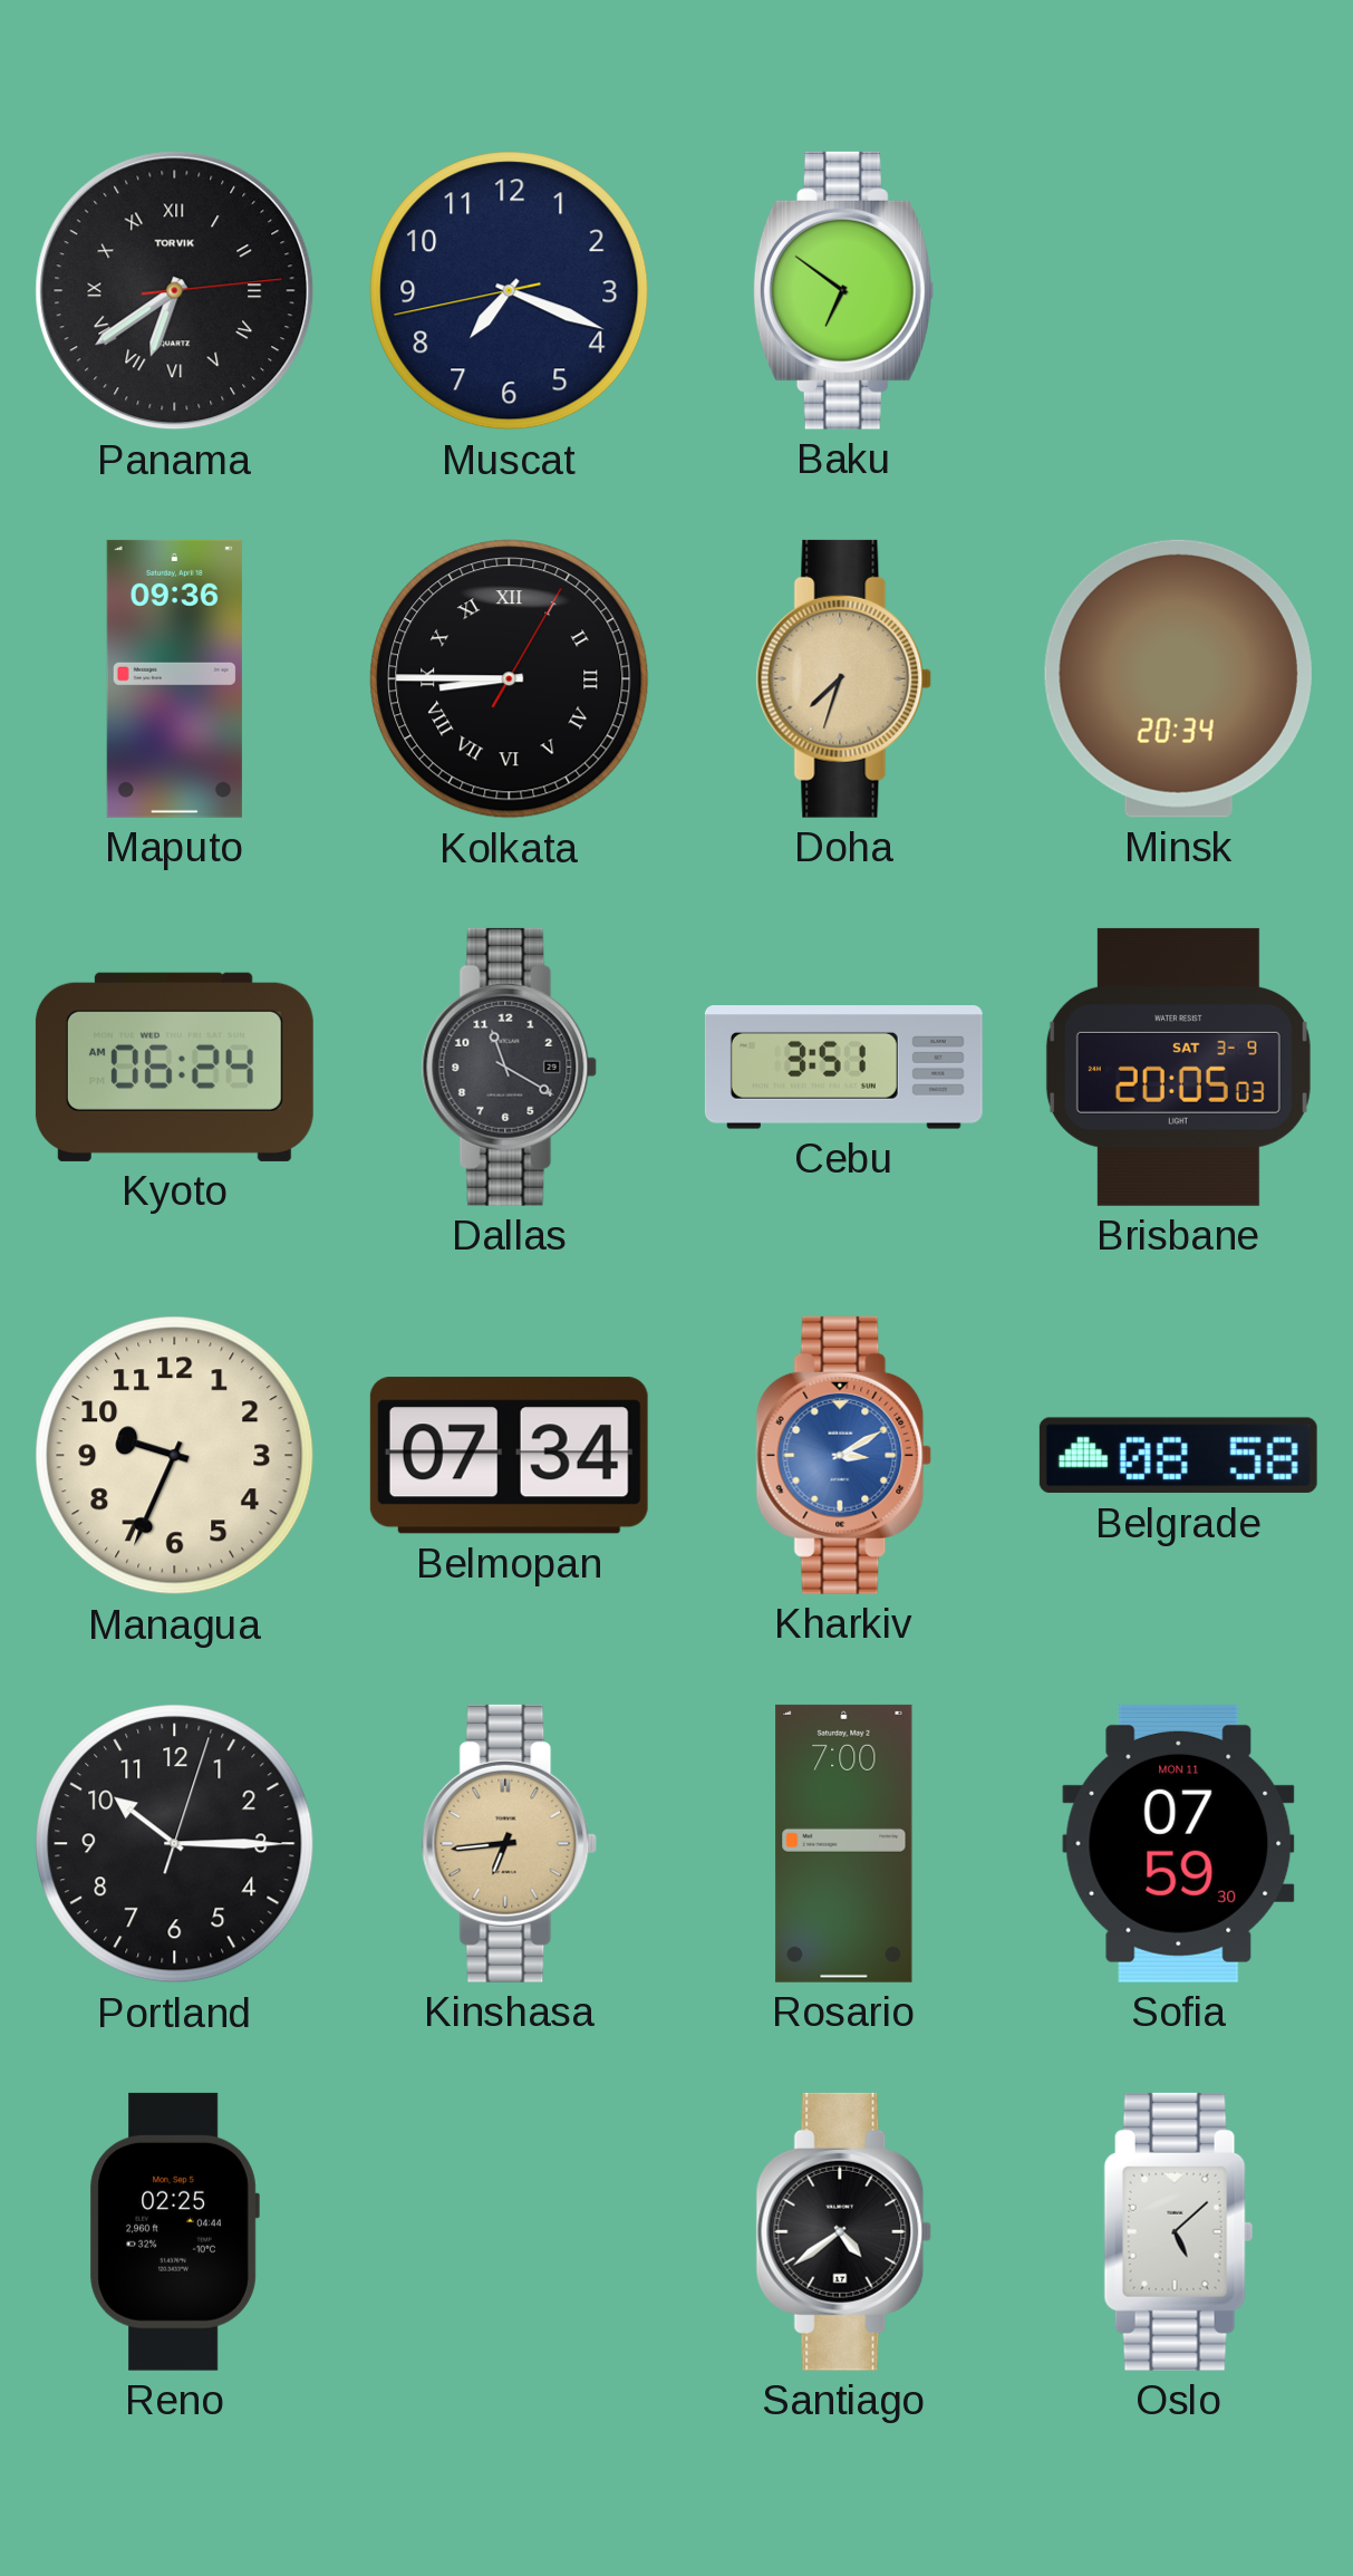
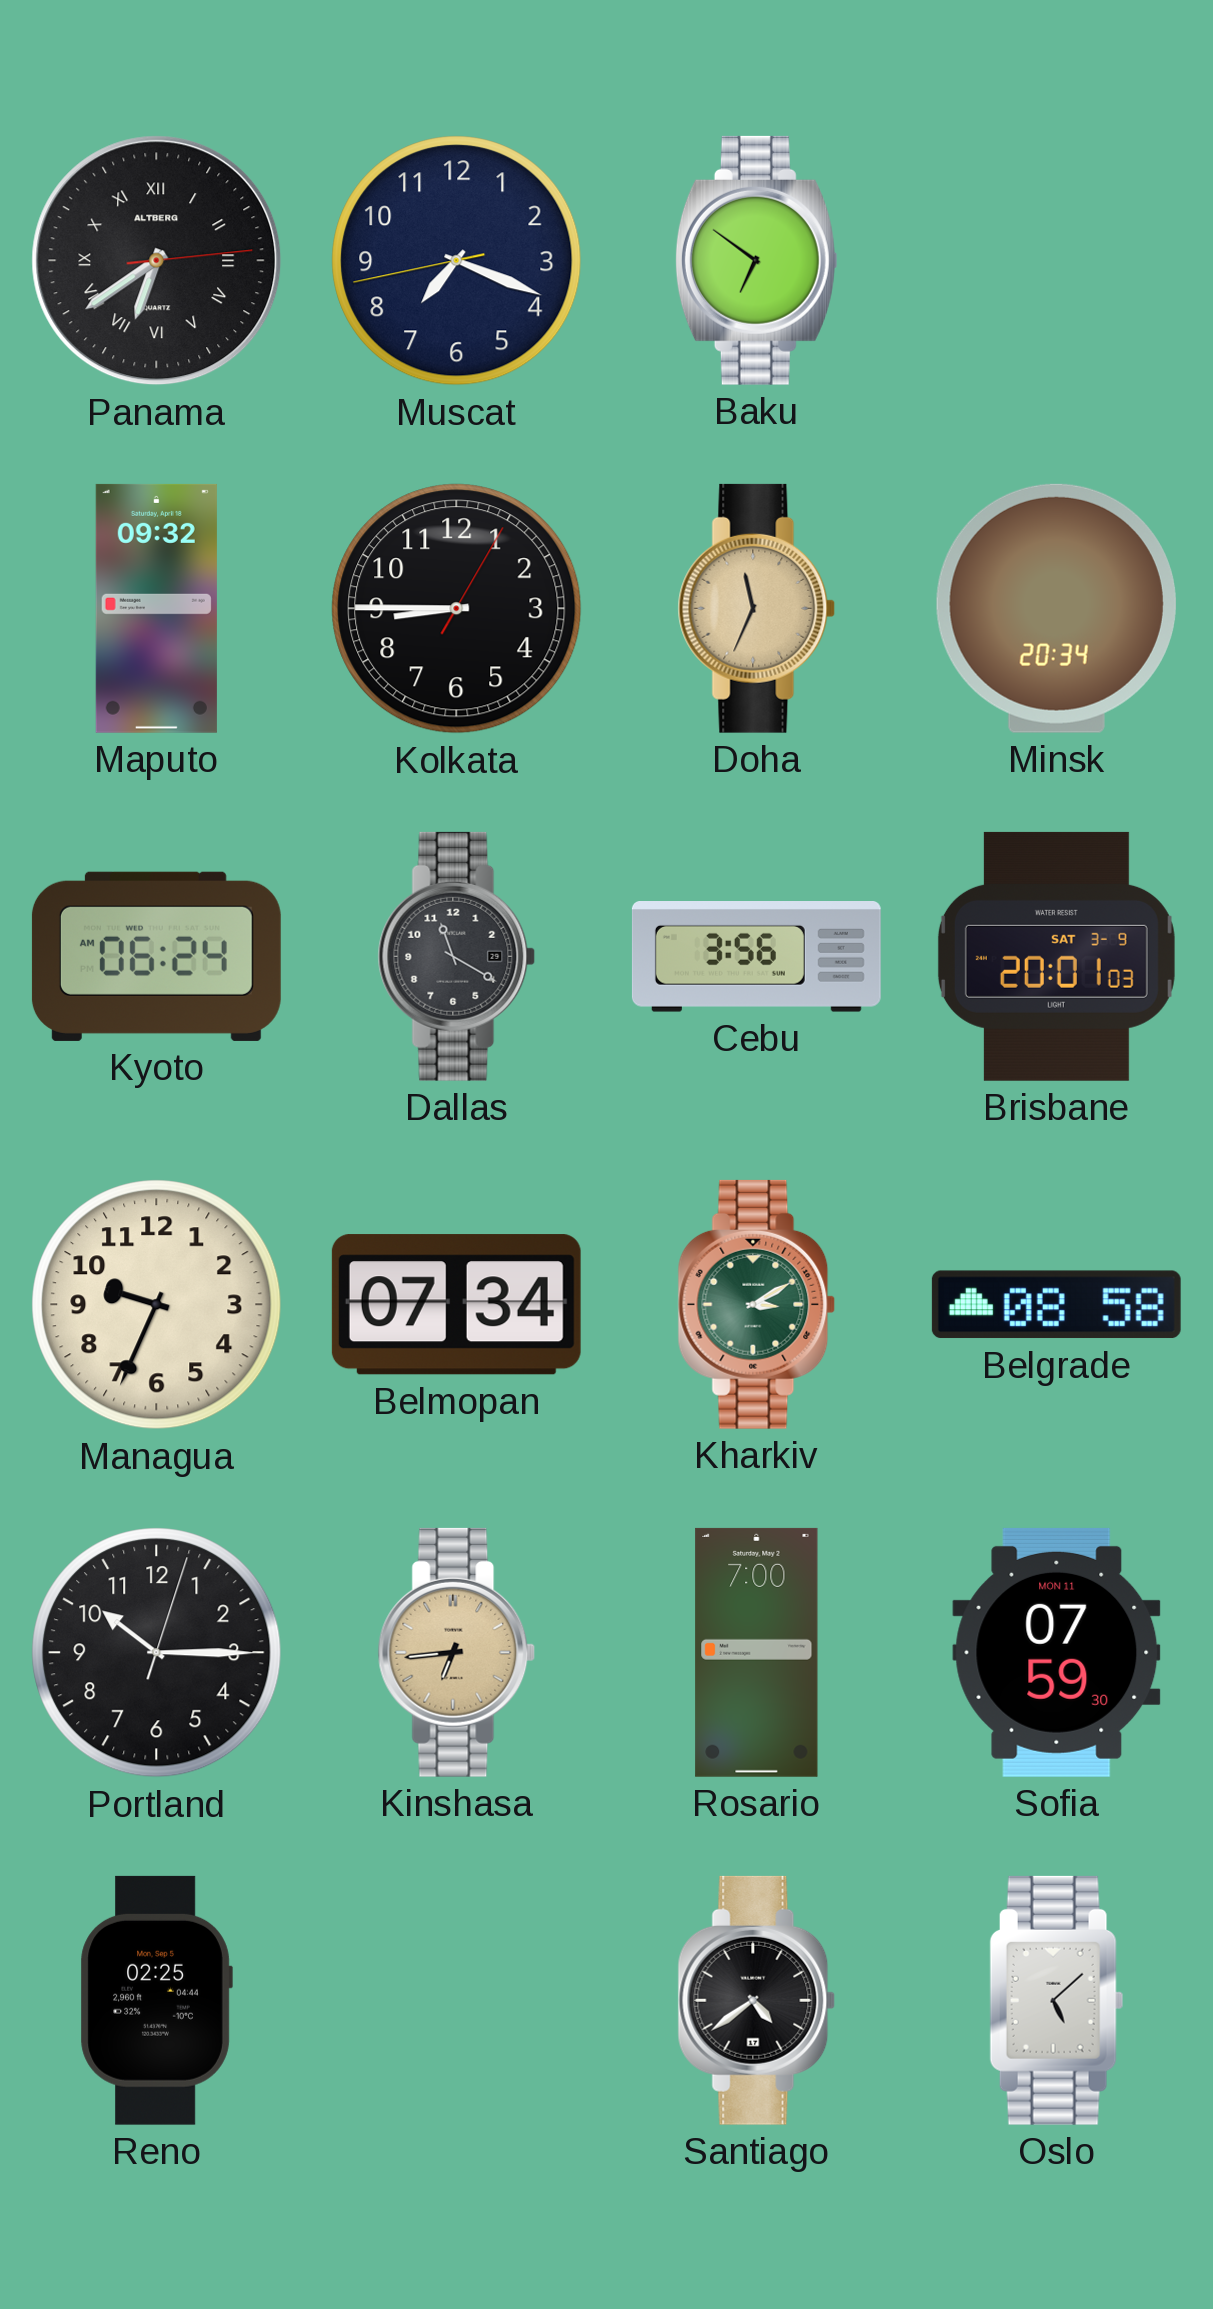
Panama brand: TORVIK -> ALTBERG (157, 261)
Maputo: 09:36 -> 09:32 (156, 608)
Kolkata numerals: Roman -> Arabic (457, 609)
Doha: 7:33 -> 11:34 (757, 608)
Cebu: 3:51 -> 3:56 (756, 957)
Brisbane: 20:05 -> 20:01 (1056, 956)
Kharkiv dial: blue -> green (757, 1304)
